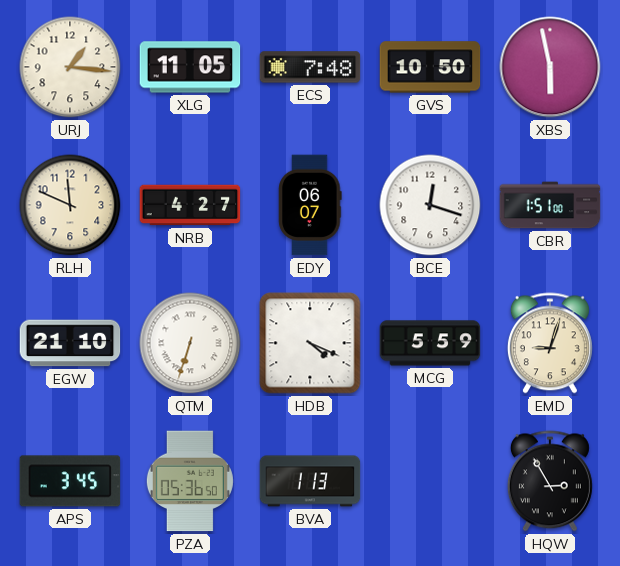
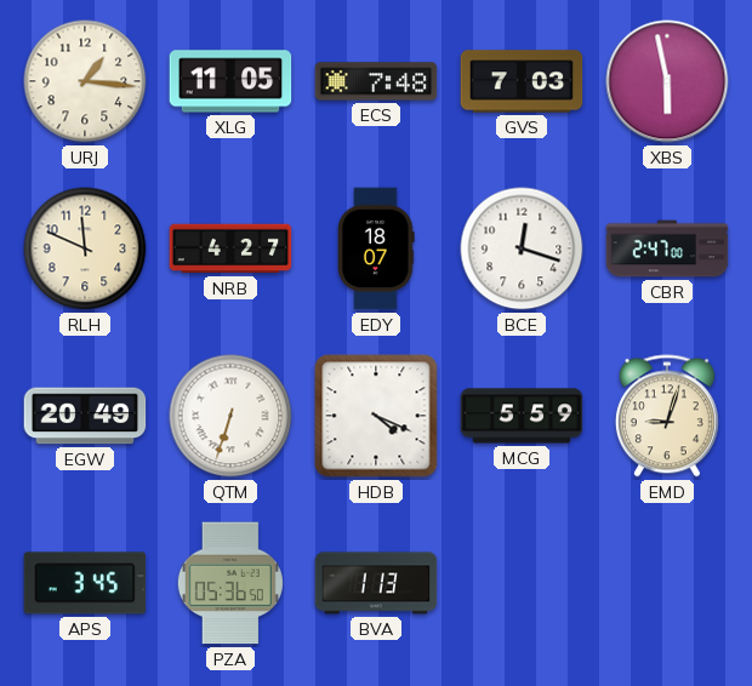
GVS: 10:50 -> 7:03 (522, 81)
EDY: 06:07 -> 18:07 (376, 248)
CBR: 1:51 -> 2:47 (667, 248)
EGW: 21:10 -> 20:49 (85, 416)
HQW: 2:55 -> none (550, 481)
